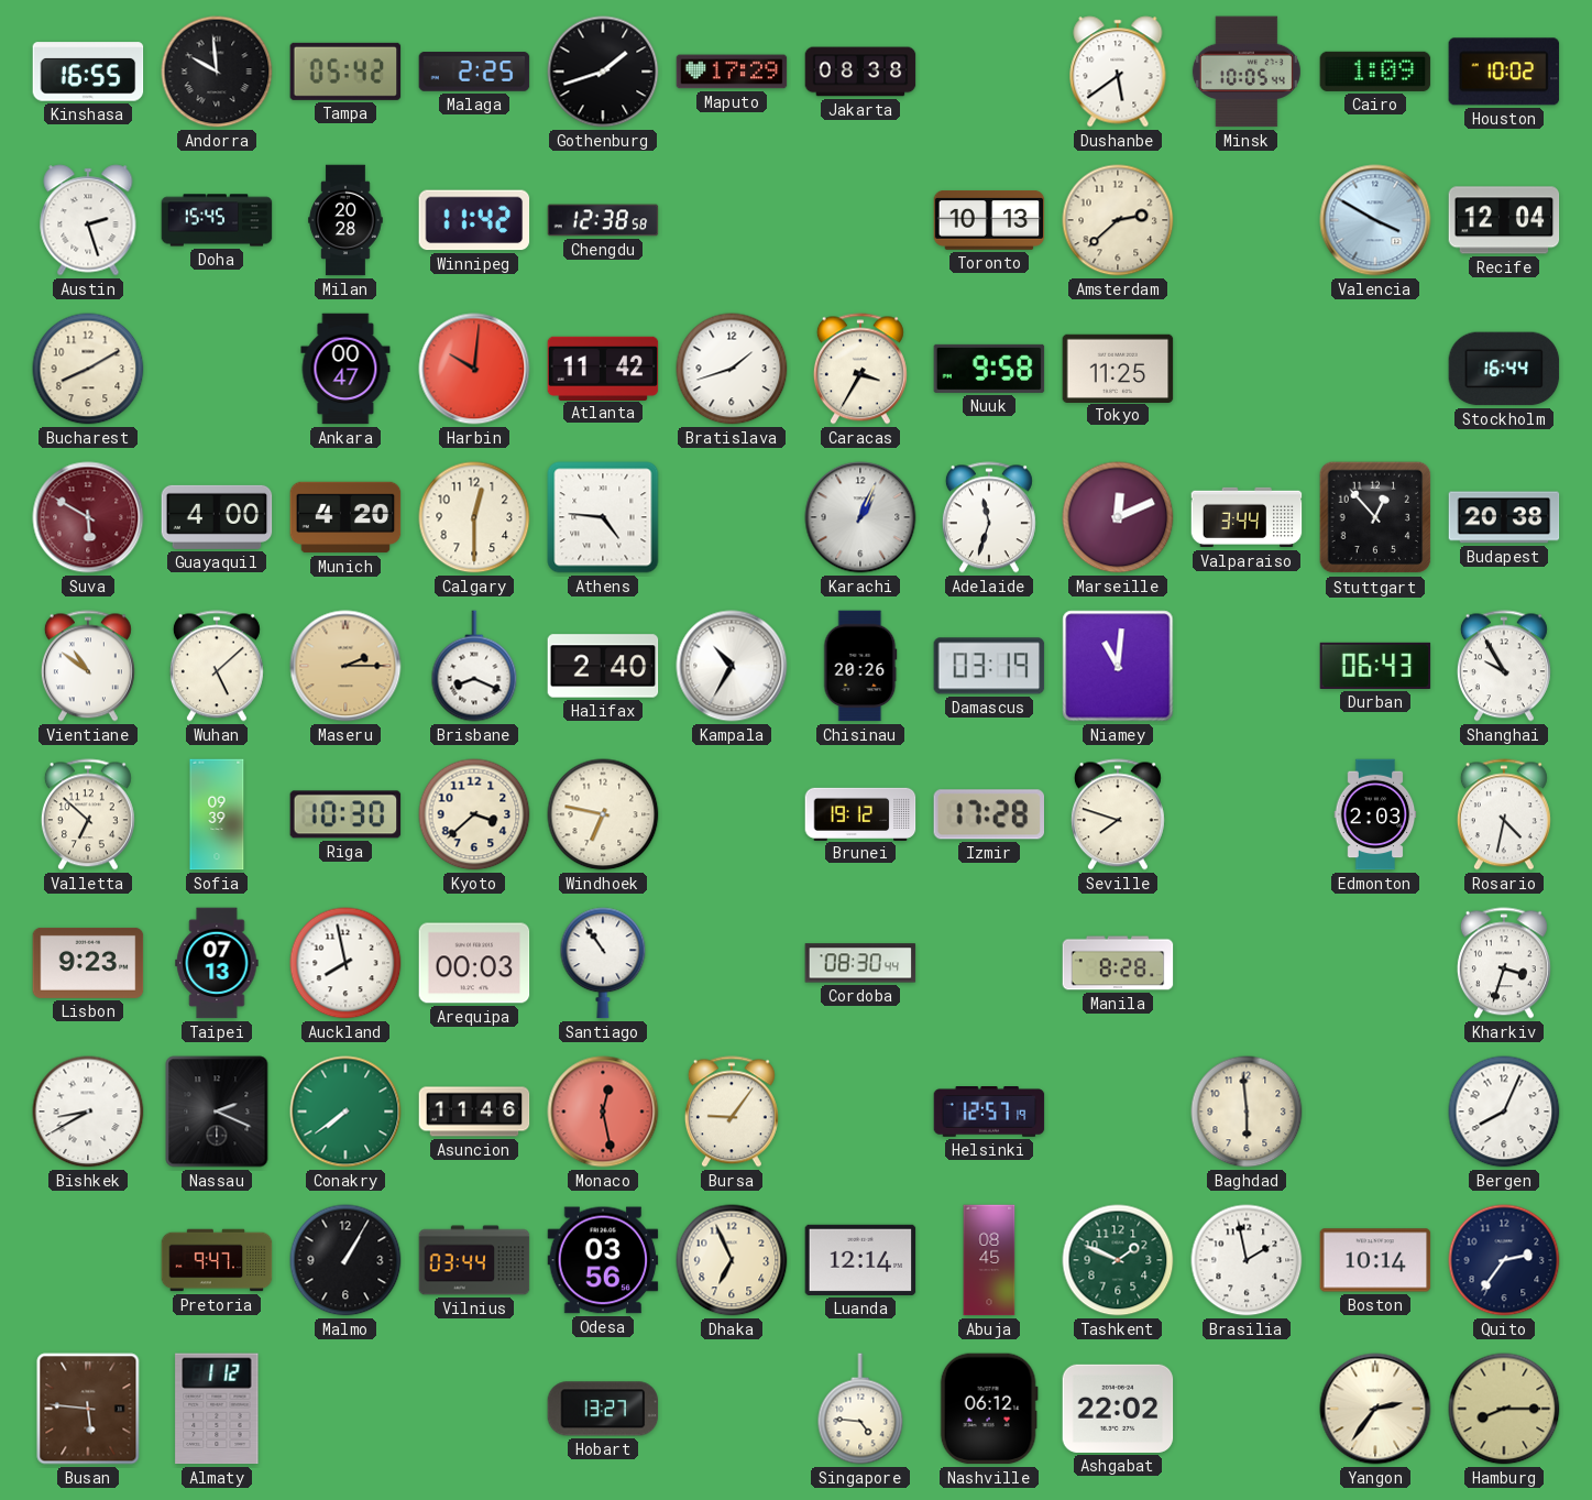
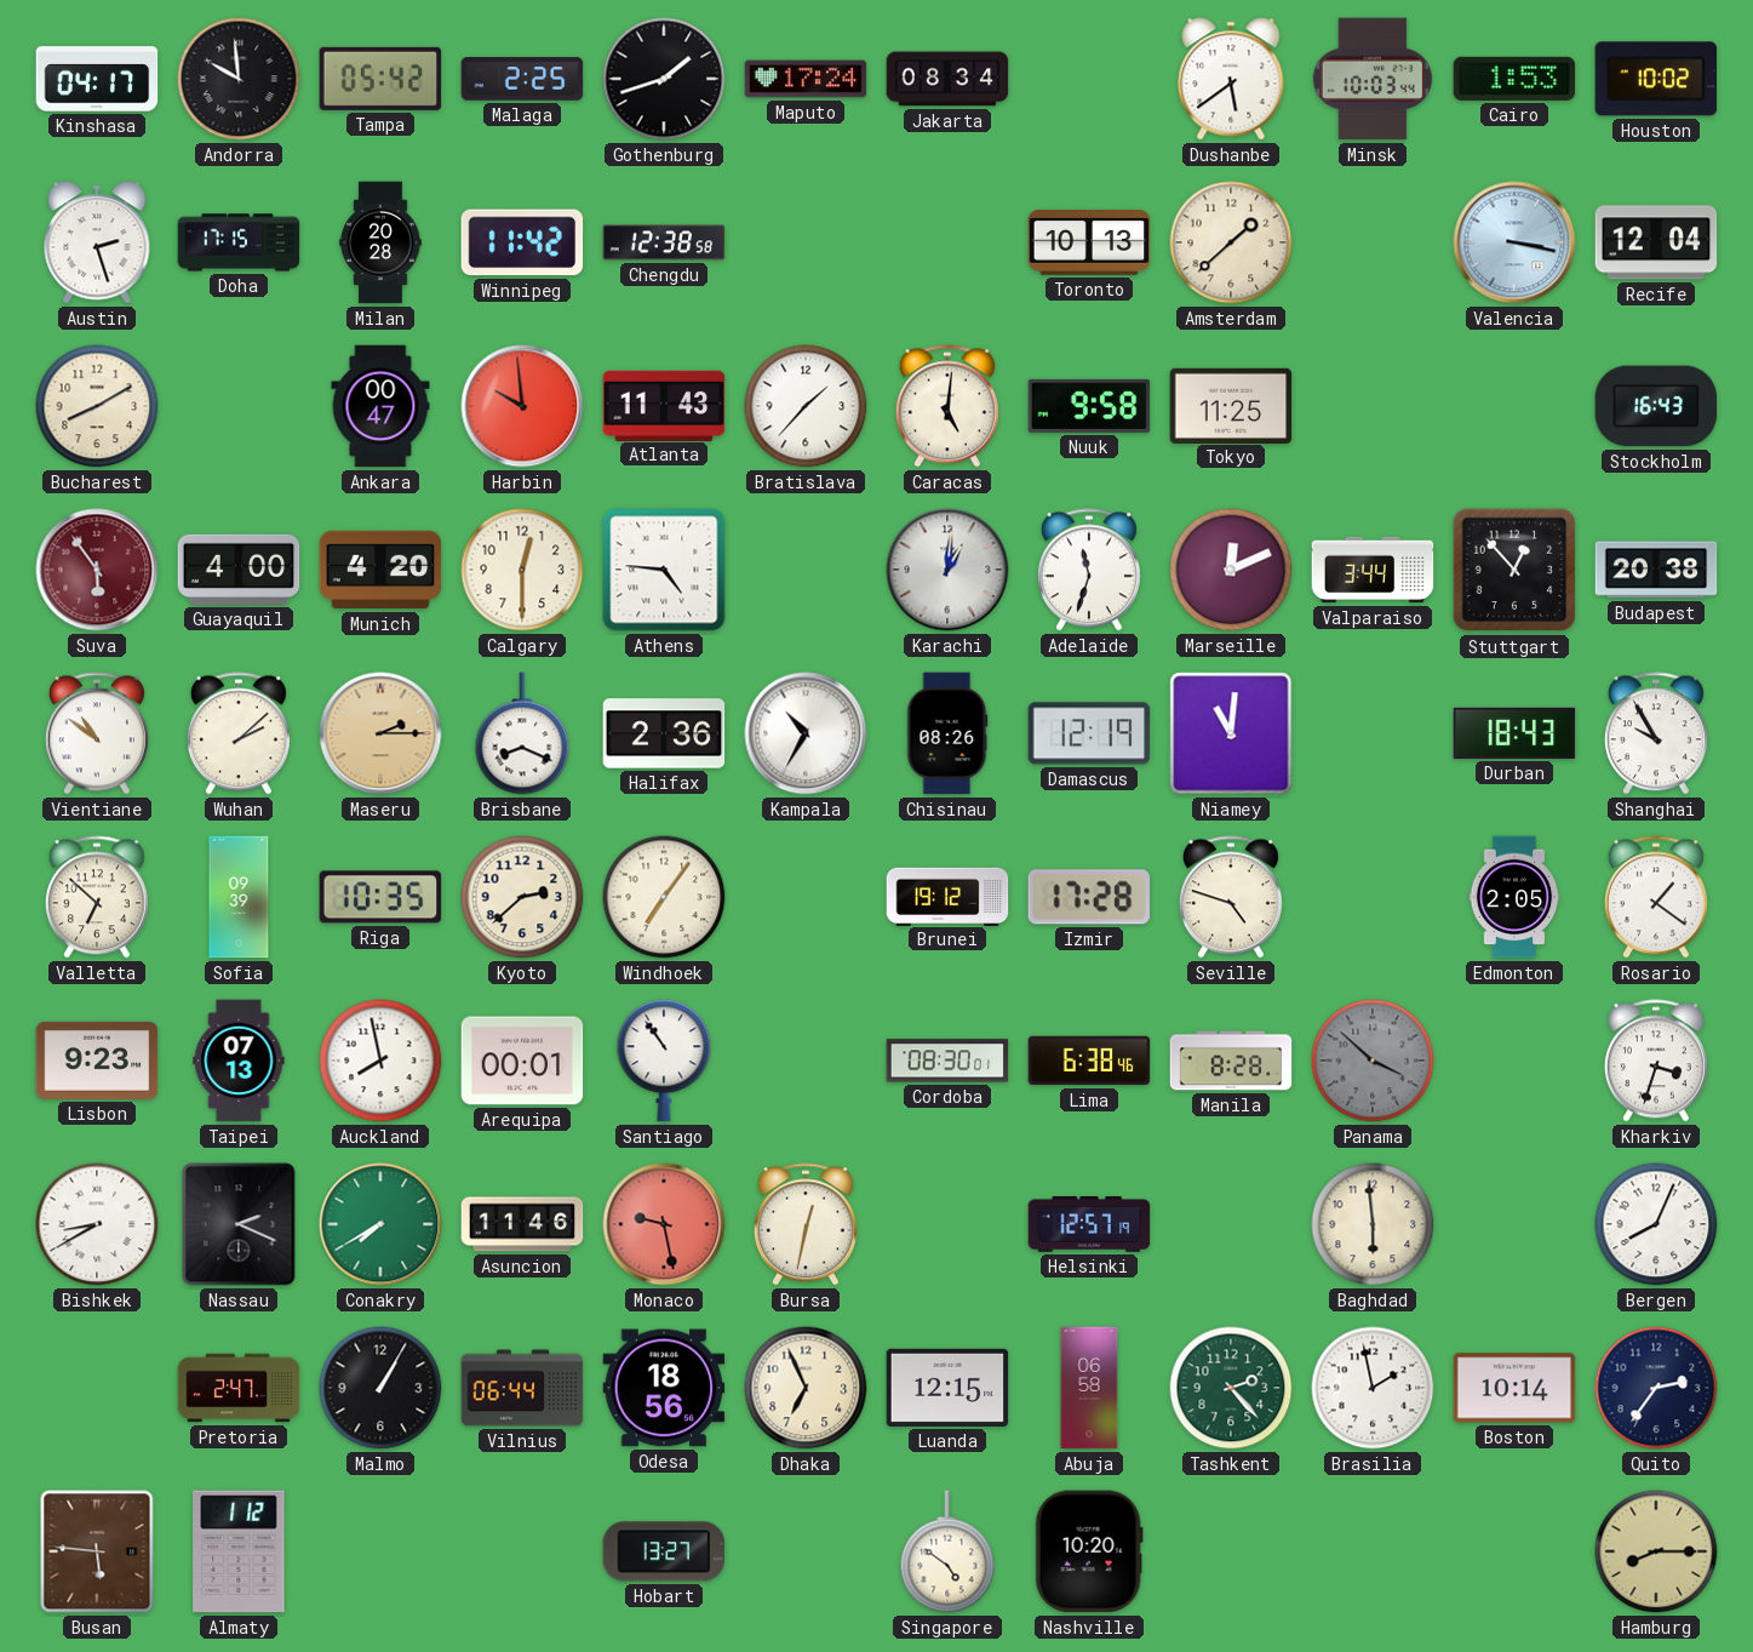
Kinshasa: 16:55 -> 04:17 (97, 79)
Maputo: 17:29 -> 17:24 (806, 79)
Jakarta: 08:38 -> 08:34 (947, 79)
Minsk: 10:05 -> 10:03 (1373, 79)
Cairo: 1:09 -> 1:53 (1514, 79)
Doha: 15:45 -> 17:15 (239, 242)
Amsterdam: 2:38 -> 1:38 (1231, 242)
Valencia: 3:50 -> 3:17 (1514, 242)
Harbin: 10:01 -> 9:59 (522, 406)
Atlanta: 11:42 -> 11:43 (664, 405)
Bratislava: 1:42 -> 1:37 (806, 406)
Caracas: 3:35 -> 5:01 (947, 406)
Stockholm: 16:44 -> 16:43 (1656, 406)
Suva: 5:50 -> 5:54 (97, 570)
Karachi: 1:04 -> 1:01 (947, 570)
Wuhan: 5:08 -> 2:08 (239, 733)
Halifax: 2:40 -> 2:36 (664, 733)
Chisinau: 20:26 -> 08:26 (947, 733)
Damascus: 03:19 -> 12:19 (1089, 733)
Durban: 06:43 -> 18:43 (1514, 733)
Riga: 10:30 -> 10:35 (380, 897)
Kyoto: 3:38 -> 2:38 (522, 897)
Windhoek: 6:47 -> 7:06 (664, 897)
Seville: 7:48 -> 4:48 (1231, 897)
Edmonton: 2:03 -> 2:05 (1514, 897)
Rosario: 4:32 -> 1:21 (1656, 897)
Arequipa: 00:03 -> 00:01 (522, 1061)
Cordoba: 08:30:44 -> 08:30:01 (947, 1061)
Lima: none -> 6:38 (1089, 1061)
Panama: none -> 3:52 (1373, 1061)
Conakry: 7:39 -> 7:40 (380, 1224)
Monaco: 12:28 -> 9:28 (664, 1224)
Bursa: 9:06 -> 12:32 (806, 1224)
Pretoria: 9:47 -> 2:47 (239, 1388)
Vilnius: 03:44 -> 06:44 (522, 1388)
Odesa: 03:56 -> 18:56 (664, 1388)
Luanda: 12:14 -> 12:15 (947, 1388)
Abuja: 08:45 -> 06:58 (1089, 1388)
Tashkent: 1:49 -> 2:23 (1231, 1388)
Singapore: 4:46 -> 4:51 (947, 1551)
Nashville: 06:12 -> 10:20 (1089, 1551)
Ashgabat: 22:02 -> none (1118, 1409)
Yangon: 2:36 -> none (1375, 1409)
